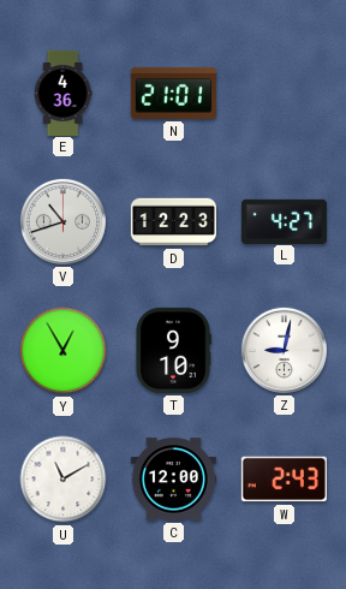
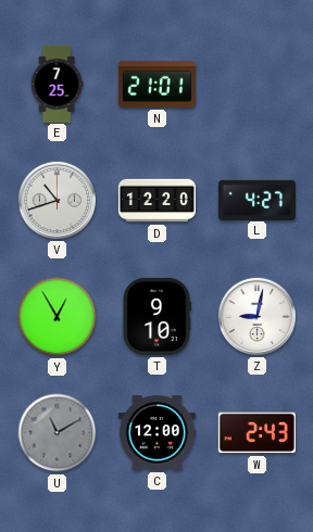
E: 4:36 -> 7:25 (57, 84)
D: 12:23 -> 12:20 (156, 201)
U dial: white -> grey (58, 433)
